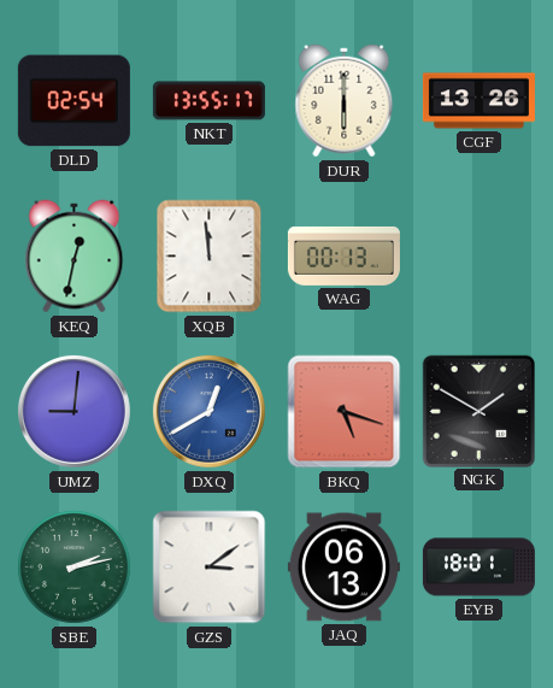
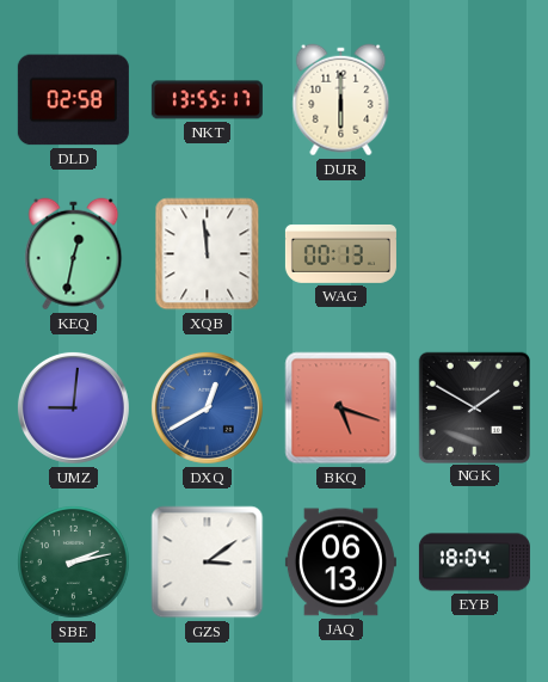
DLD: 02:54 -> 02:58 (73, 100)
CGF: 13:26 -> none (478, 101)
EYB: 18:01 -> 18:04 (474, 563)
